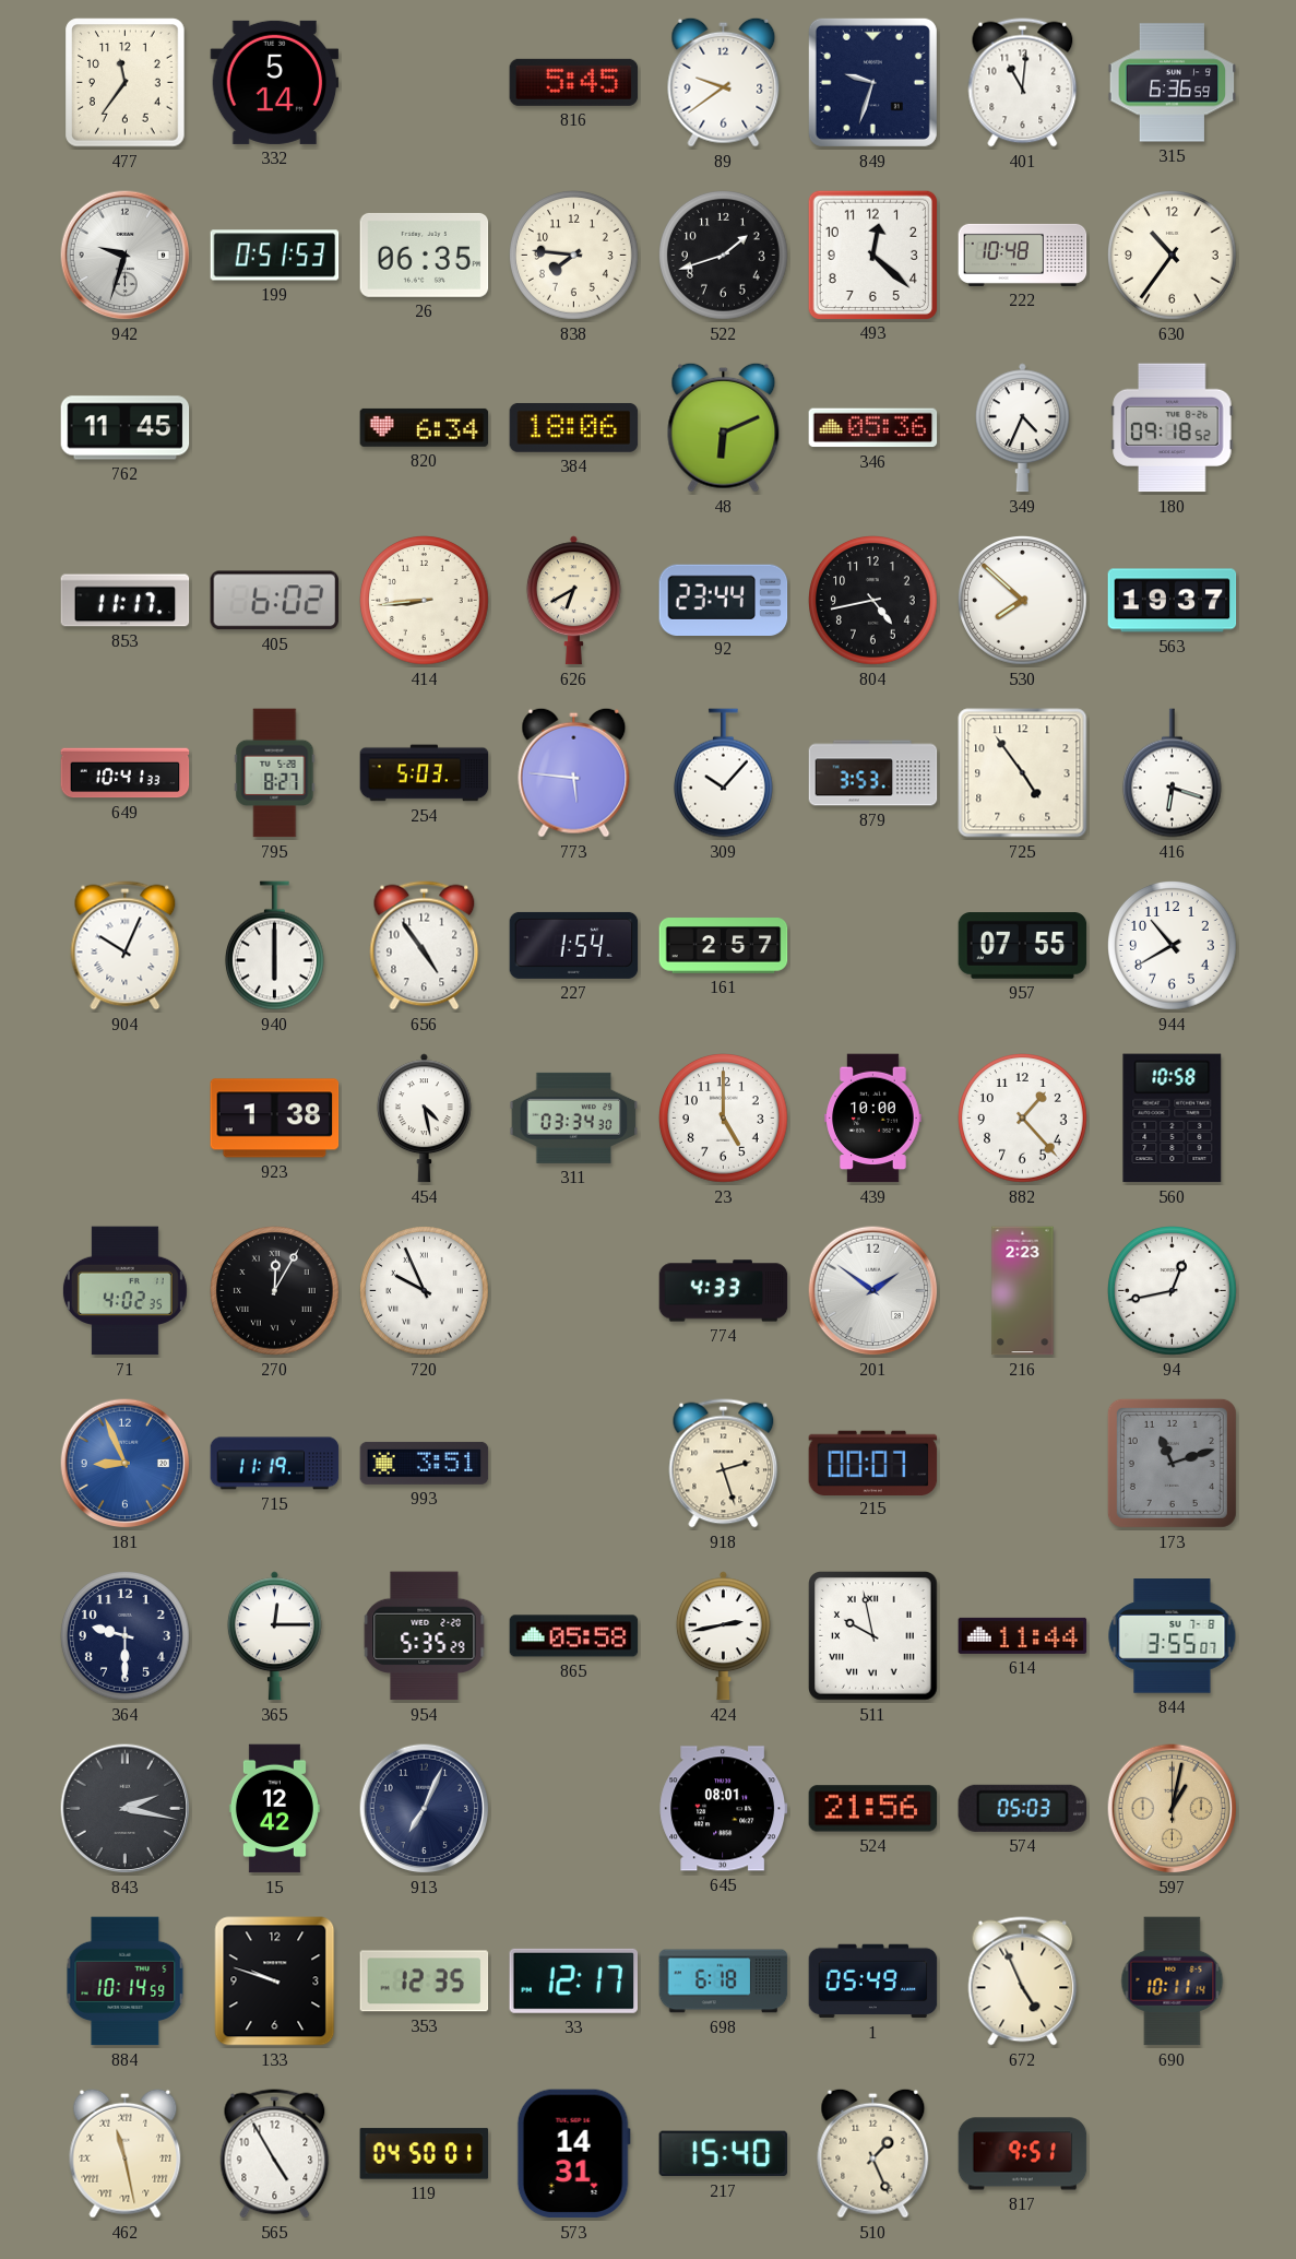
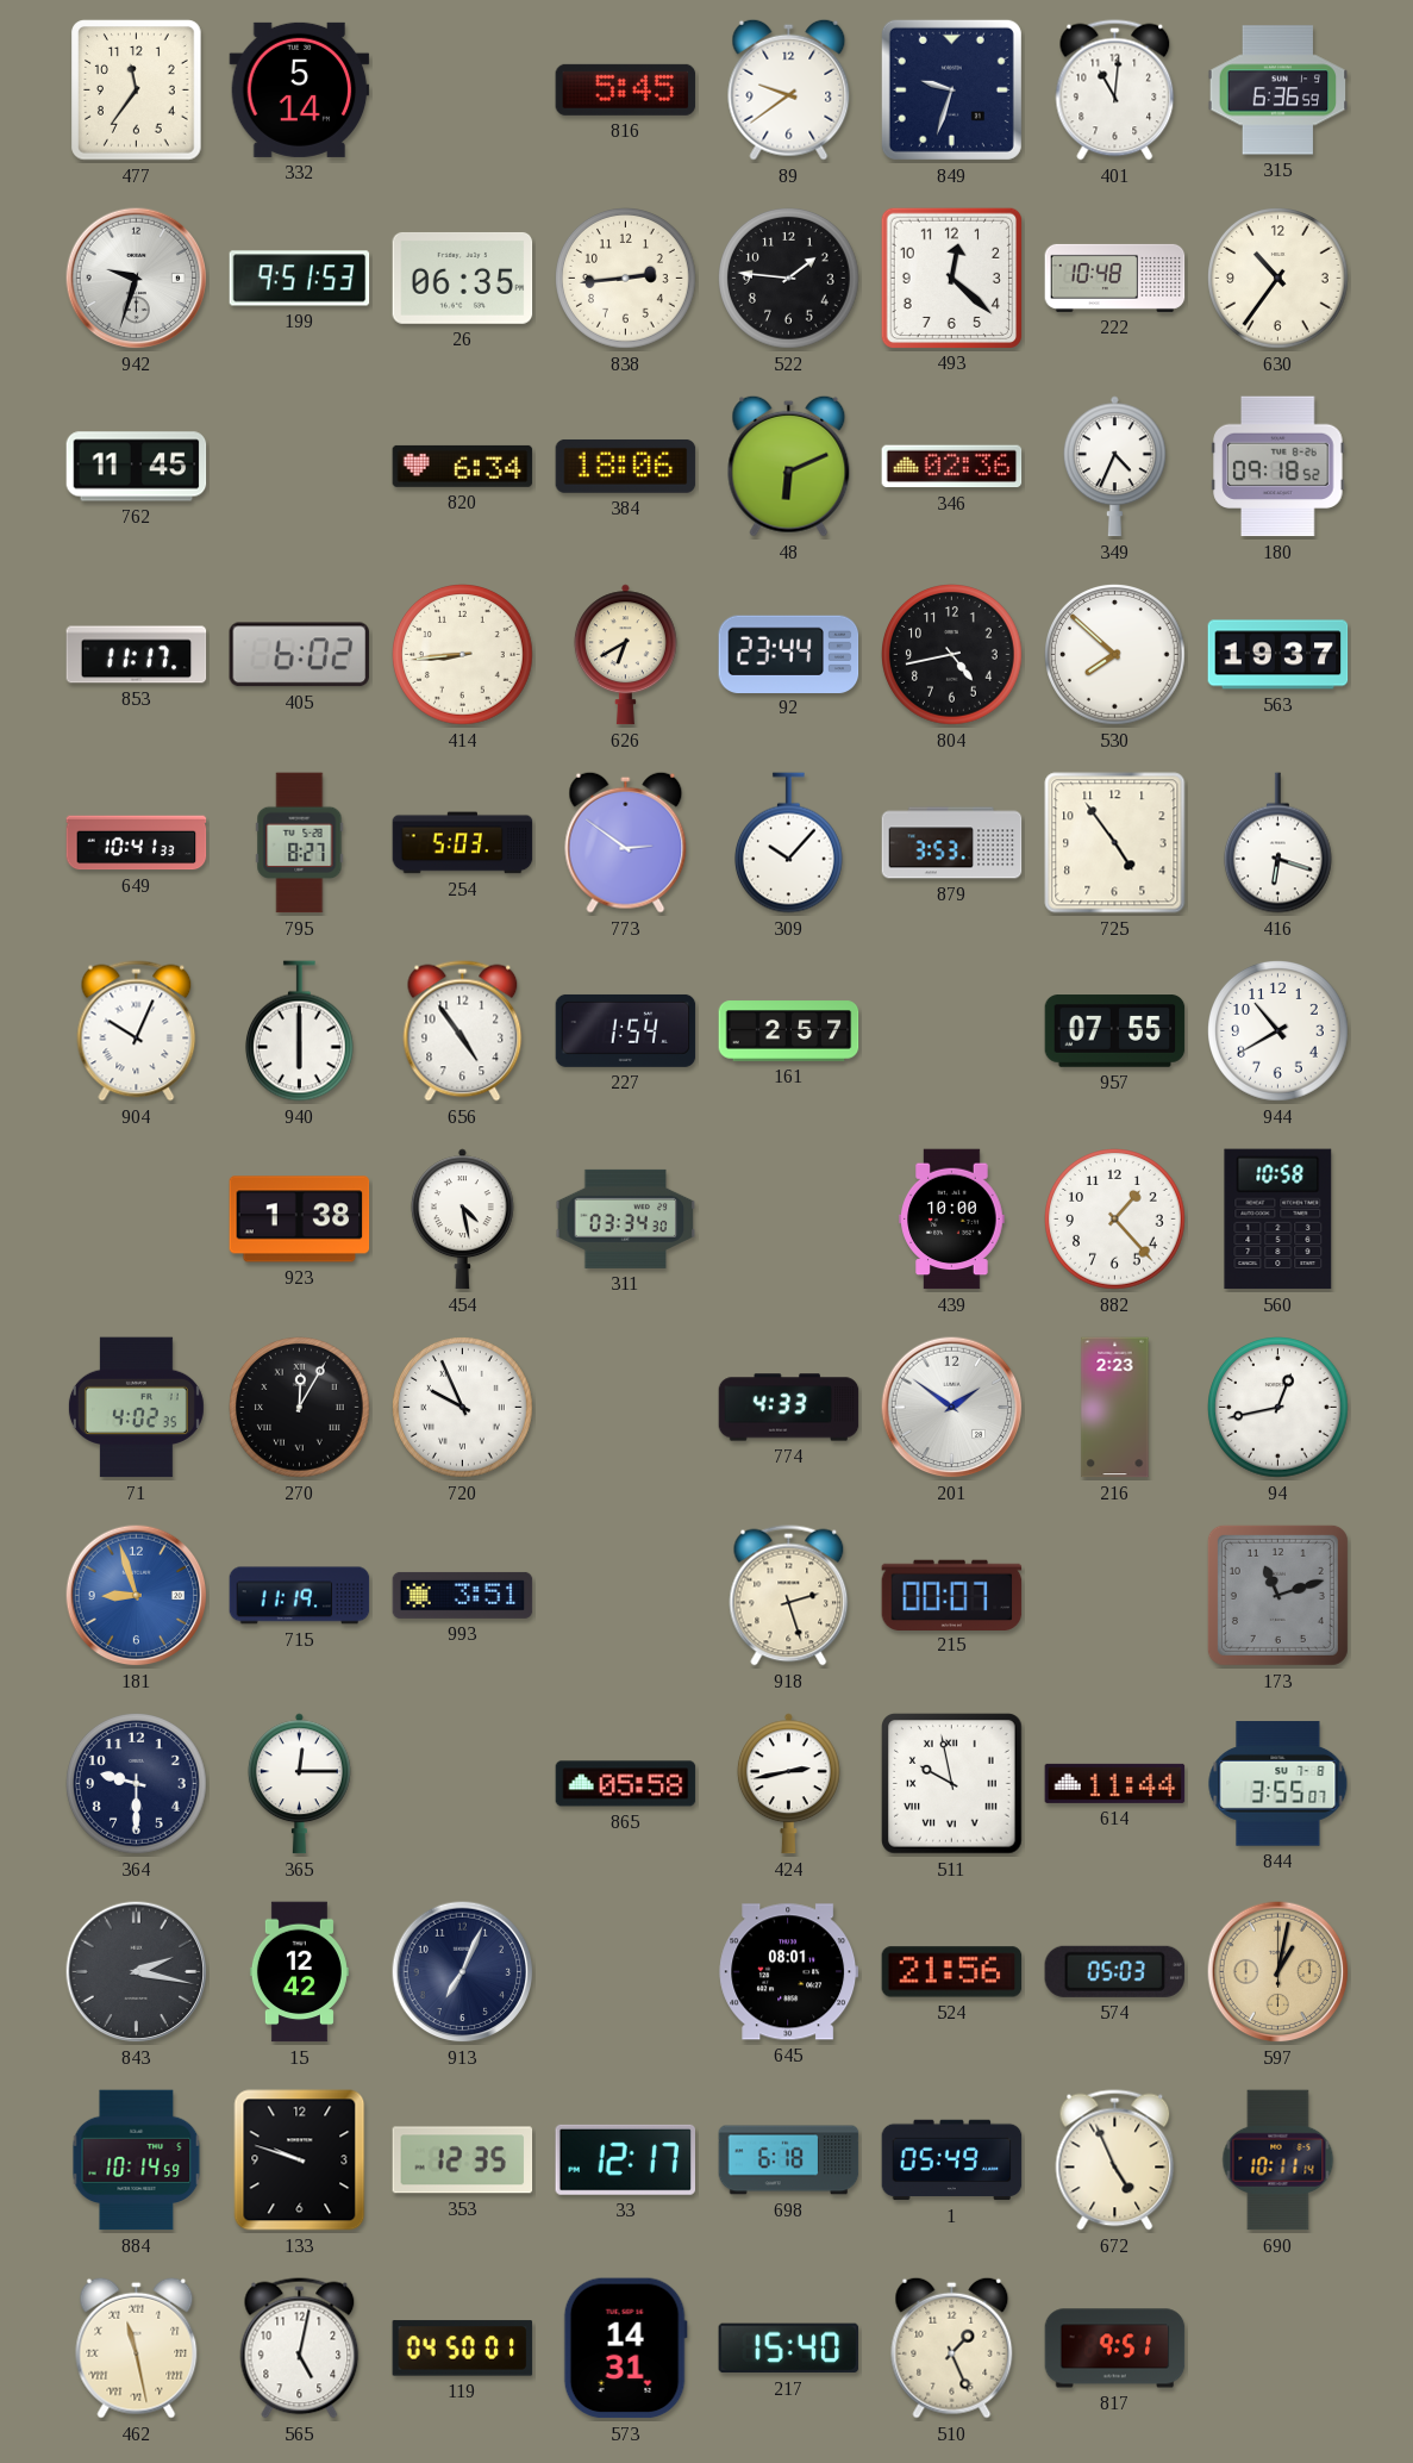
199: 0:51 -> 9:51 (300, 279)
838: 7:46 -> 2:44 (626, 279)
522: 1:42 -> 1:46 (789, 279)
346: 05:36 -> 02:36 (952, 467)
773: 5:46 -> 2:51 (626, 842)
23: 5:00 -> none (724, 1119)
181: 8:56 -> 8:57 (137, 1596)
954: 5:35 -> none (425, 1636)
565: 4:55 -> 5:02 (300, 2349)
